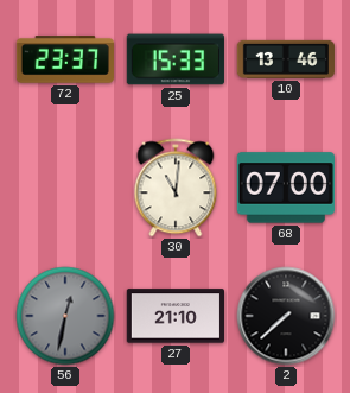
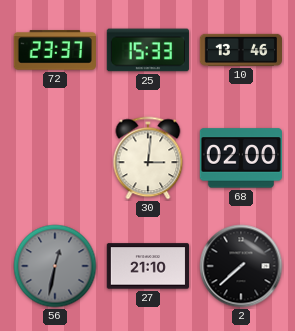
30: 11:01 -> 3:01 (148, 158)
68: 07:00 -> 02:00 (241, 158)
